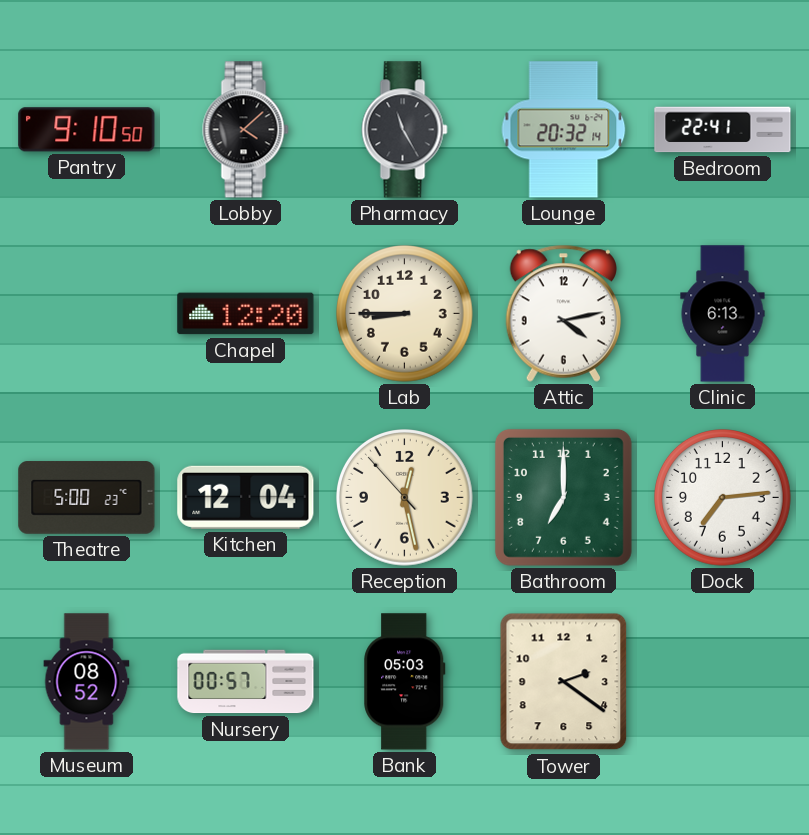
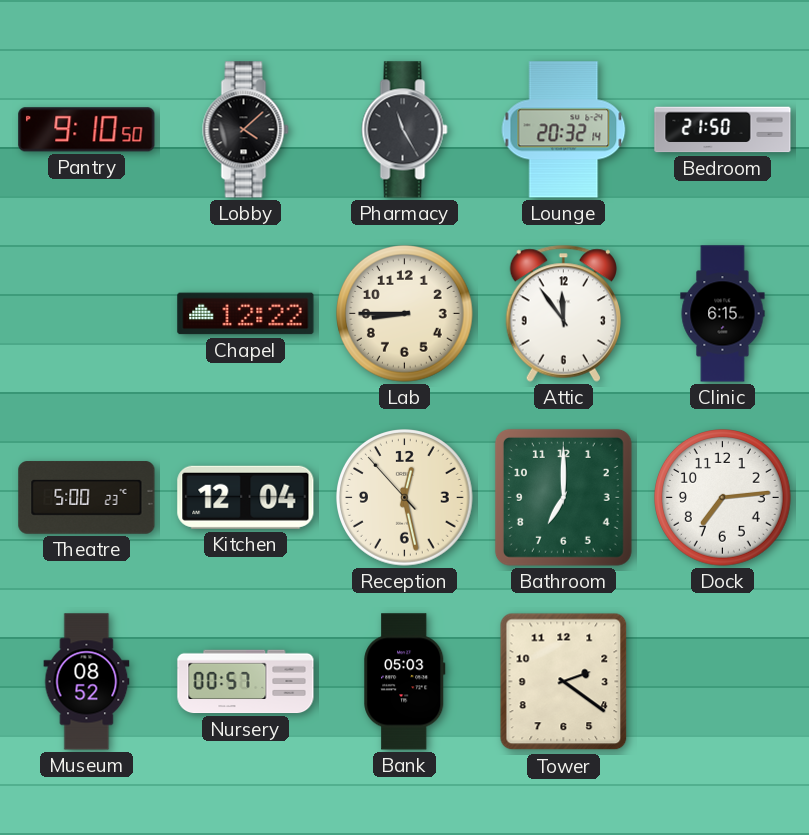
Bedroom: 22:41 -> 21:50 (723, 130)
Chapel: 12:20 -> 12:22 (246, 314)
Attic: 4:13 -> 11:54 (563, 313)
Clinic: 6:13 -> 6:15 (723, 314)
